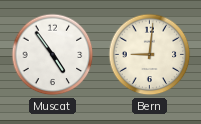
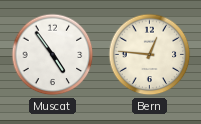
Bern: 9:01 -> 12:46 (150, 55)
